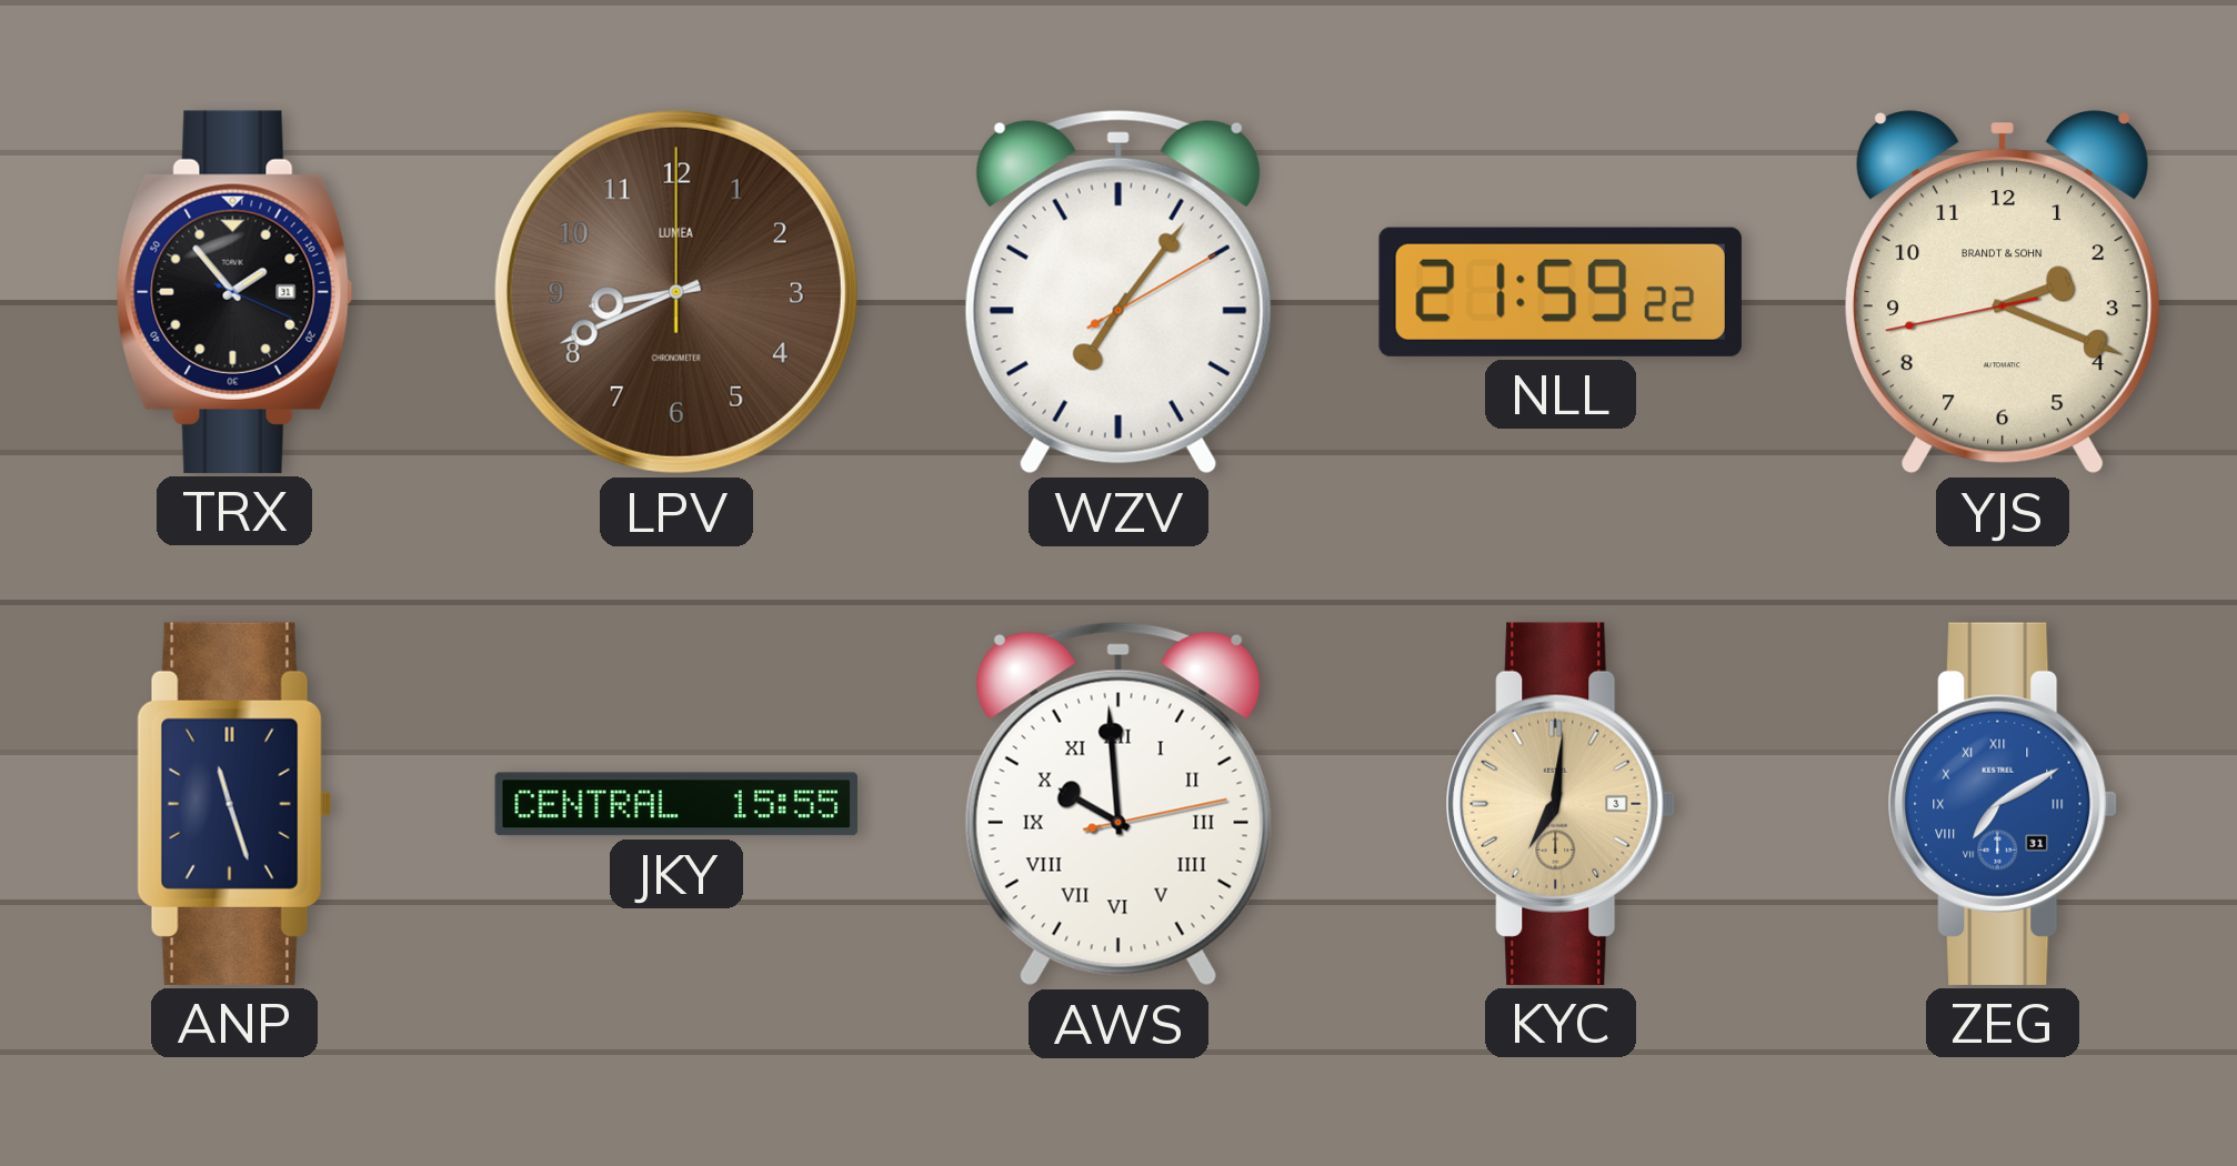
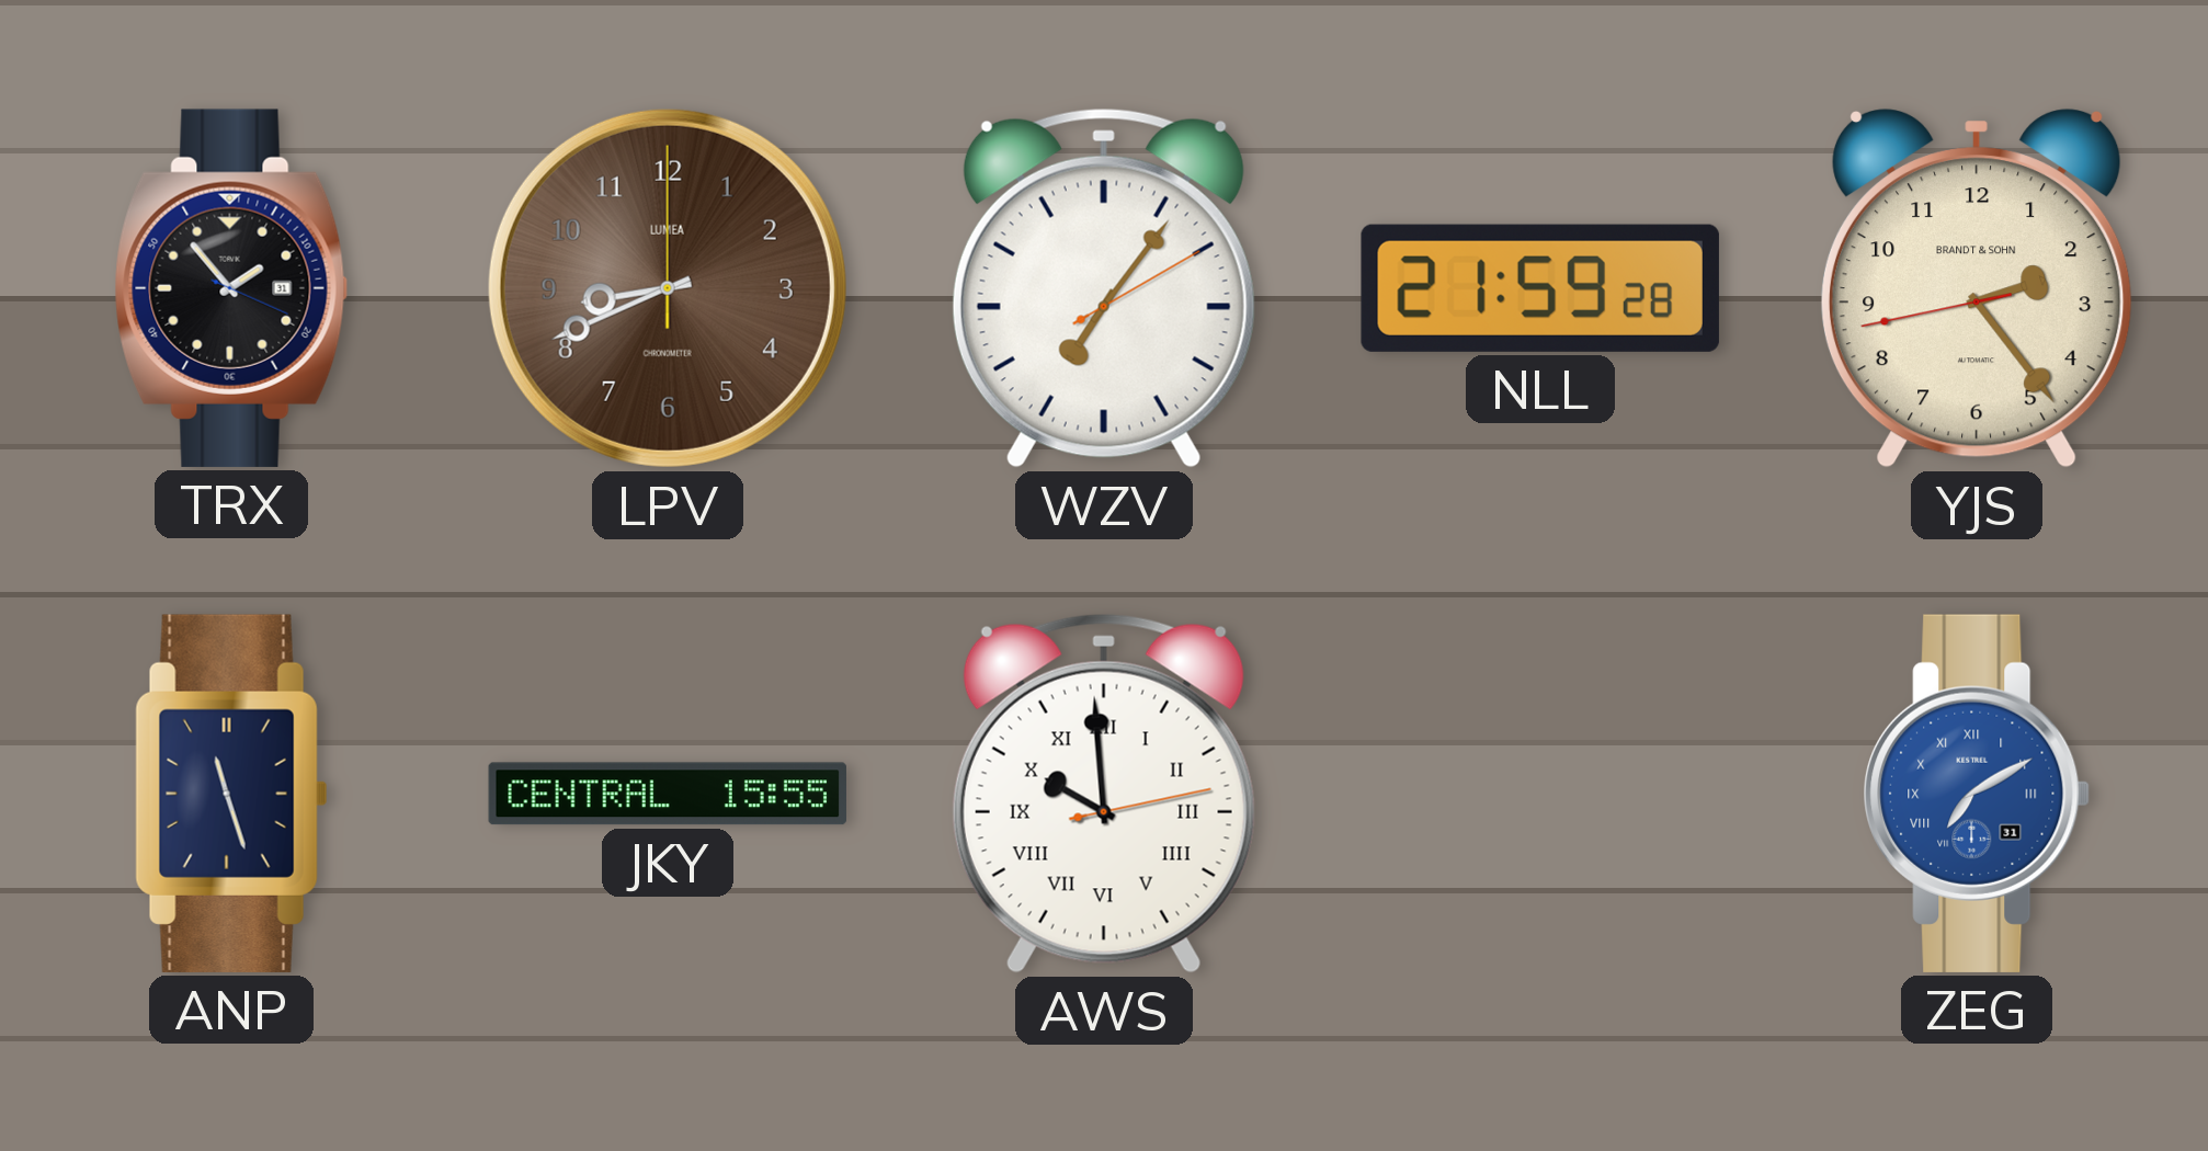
NLL: 21:59:22 -> 21:59:28 (1540, 288)
YJS: 2:18 -> 2:23 (1977, 288)
KYC: 7:01 -> none (1561, 804)
